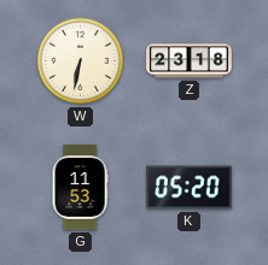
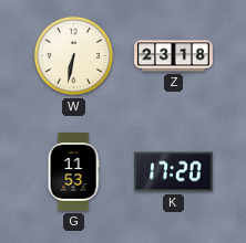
K: 05:20 -> 17:20 (174, 172)
